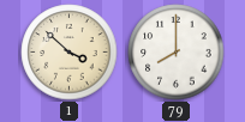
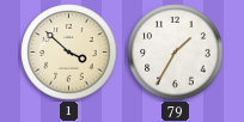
79: 8:00 -> 1:35 (176, 53)
